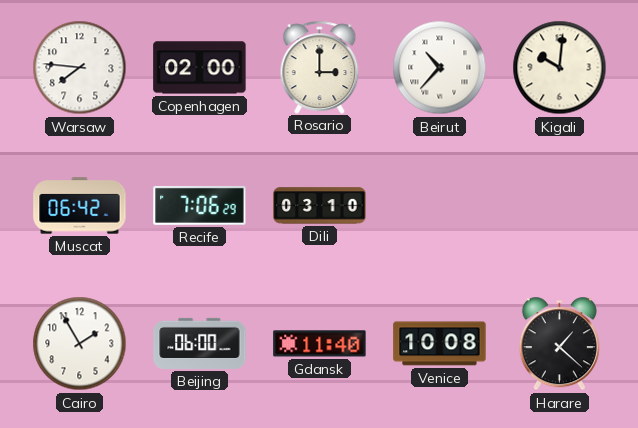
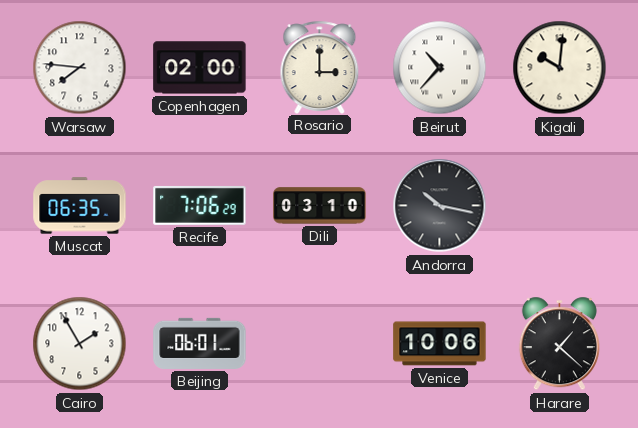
Muscat: 06:42 -> 06:35 (80, 206)
Andorra: none -> 10:17 (440, 206)
Beijing: 06:00 -> 06:01 (200, 343)
Gdansk: 11:40 -> none (320, 344)
Venice: 10:08 -> 10:06 (440, 344)
